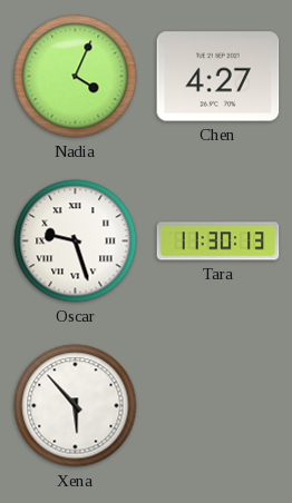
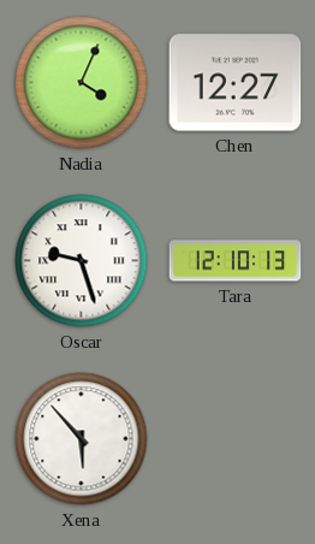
Chen: 4:27 -> 12:27 (236, 83)
Tara: 11:30 -> 12:10 (236, 261)
